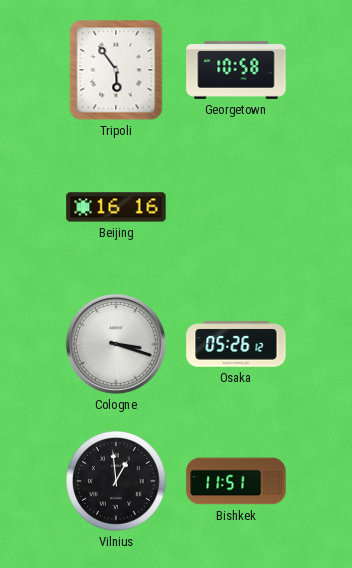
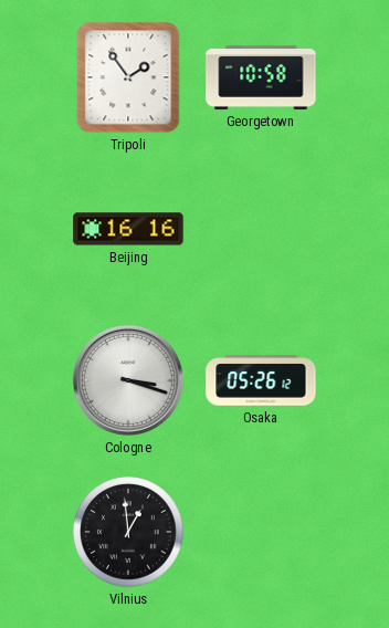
Tripoli: 5:54 -> 1:54 (128, 77)
Bishkek: 11:51 -> none (236, 481)
